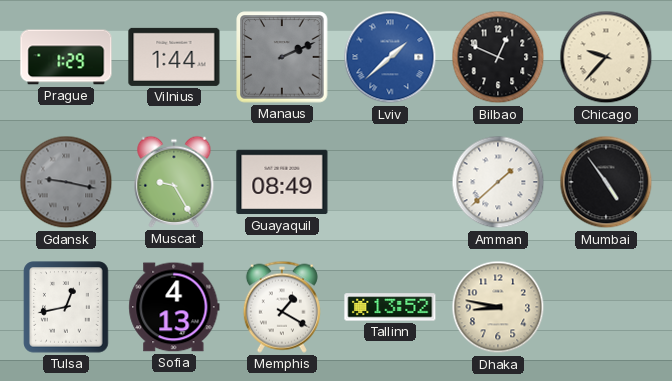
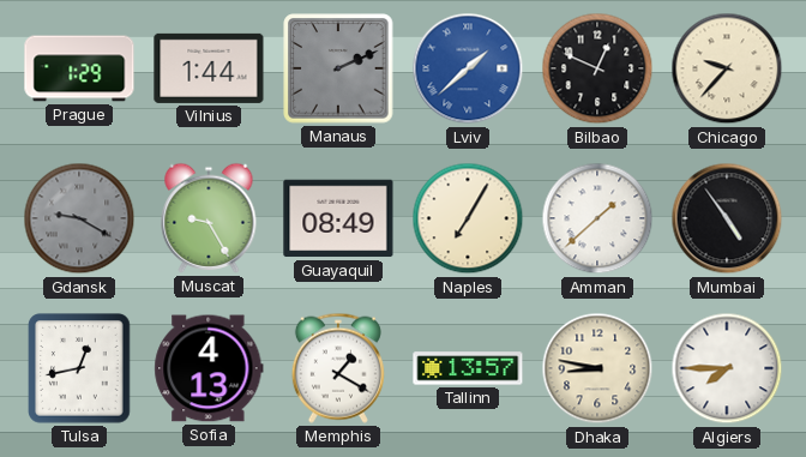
Gdansk: 9:17 -> 9:20 (79, 218)
Naples: none -> 7:05 (468, 218)
Tallinn: 13:52 -> 13:57 (468, 368)
Algiers: none -> 7:45 (727, 368)
